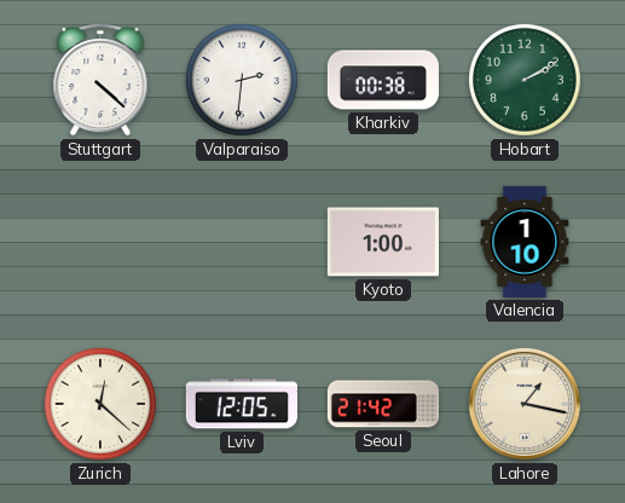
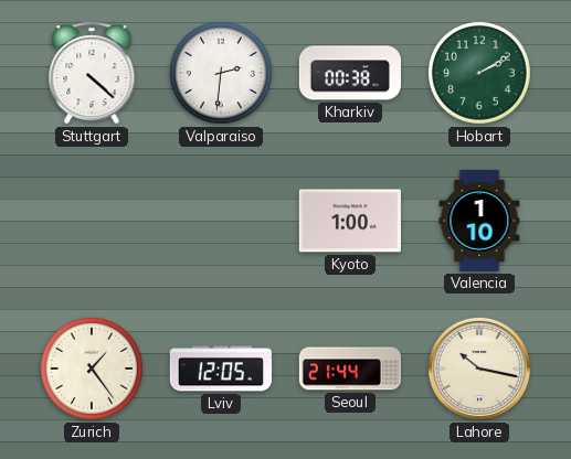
Zurich: 12:22 -> 1:24 (92, 369)
Seoul: 21:42 -> 21:44 (349, 369)
Lahore: 1:17 -> 10:17 (479, 369)
